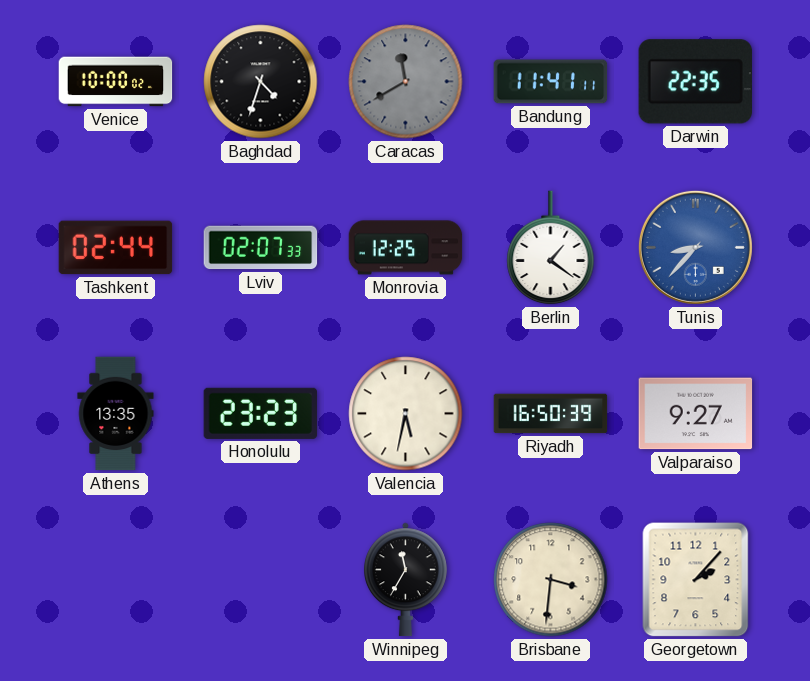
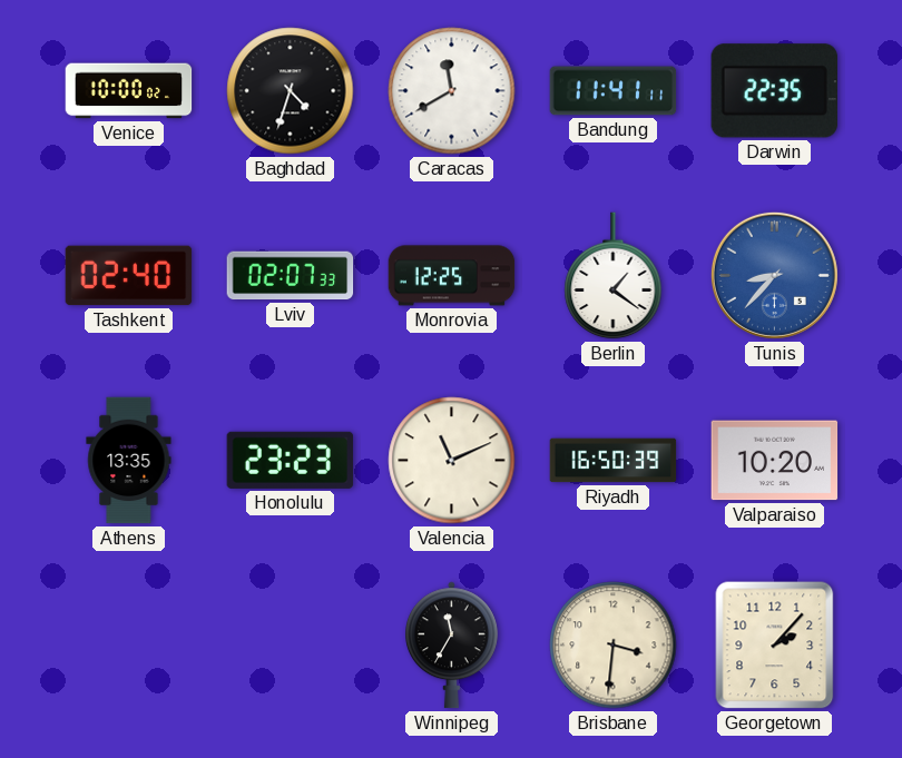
Caracas dial: grey -> white (452, 91)
Tashkent: 02:44 -> 02:40 (129, 276)
Valencia: 5:32 -> 11:11 (452, 461)
Valparaiso: 9:27 -> 10:20 (775, 461)
